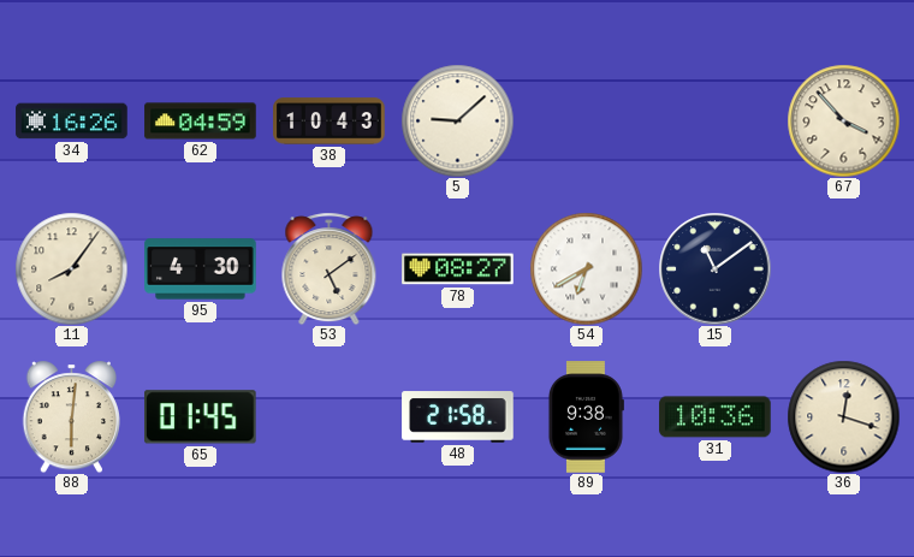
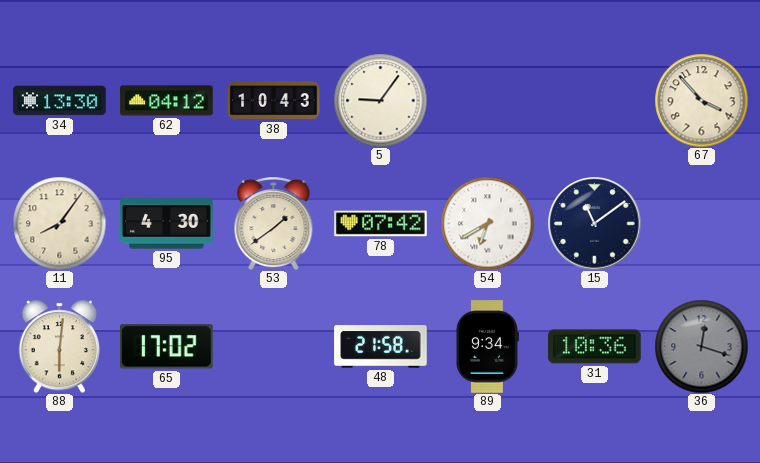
34: 16:26 -> 13:30 (60, 101)
62: 04:59 -> 04:12 (167, 101)
5: 9:08 -> 9:06 (380, 100)
53: 5:09 -> 1:39 (274, 223)
78: 08:27 -> 07:42 (381, 224)
65: 01:45 -> 17:02 (167, 347)
89: 9:38 -> 9:34 (487, 347)
36 dial: cream -> grey (701, 346)
